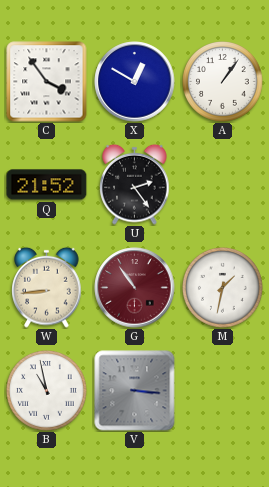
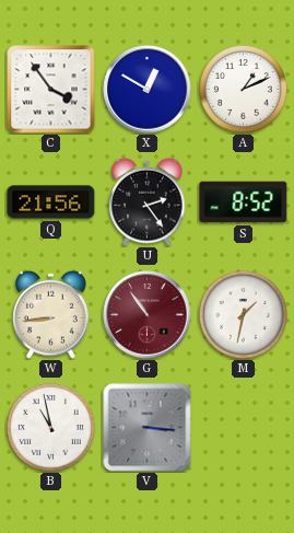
A: 1:06 -> 1:11 (244, 90)
Q: 21:52 -> 21:56 (51, 202)
S: none -> 8:52 (244, 202)
